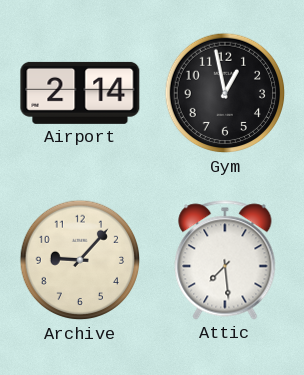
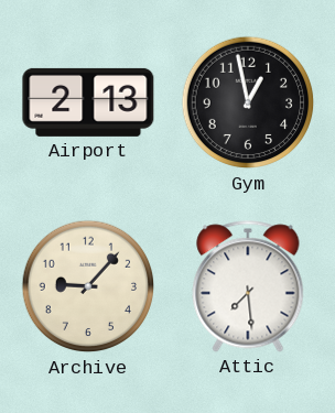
Airport: 2:14 -> 2:13 (88, 102)
